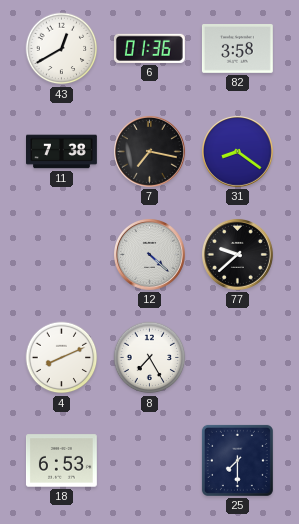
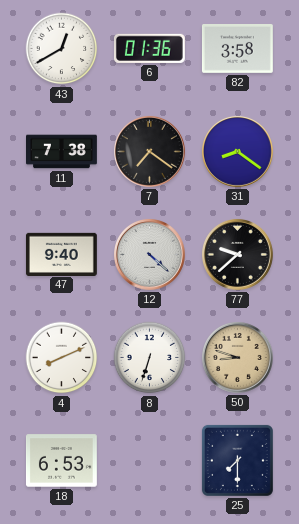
7: 7:17 -> 7:21 (149, 151)
47: none -> 9:40 (61, 254)
8: 7:25 -> 6:33 (150, 358)
50: none -> 8:48 (237, 357)
